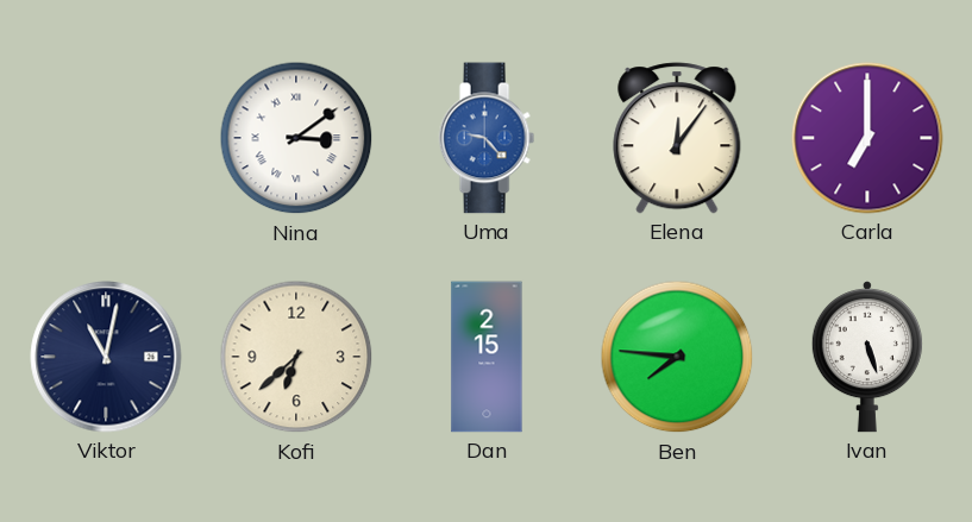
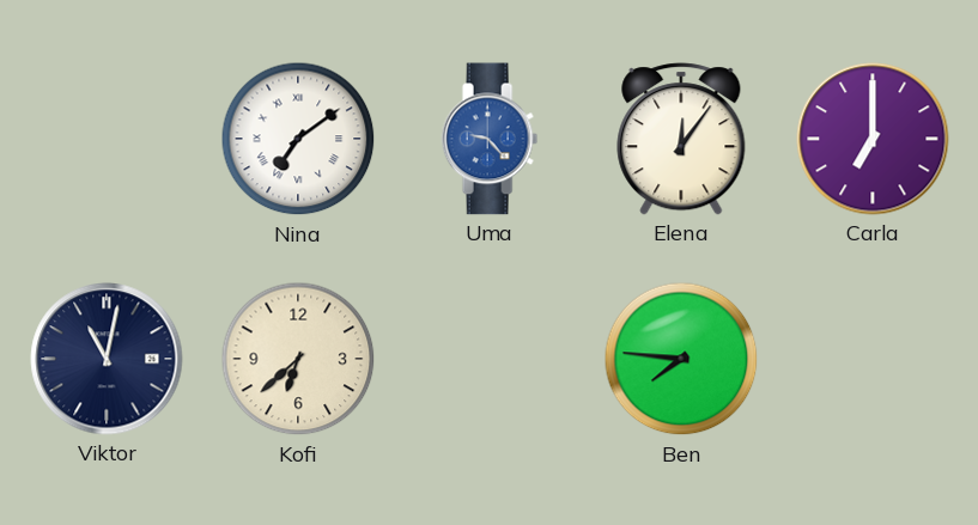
Nina: 3:09 -> 7:09 (298, 139)
Dan: 2:15 -> none (487, 357)
Ivan: 5:27 -> none (867, 357)
